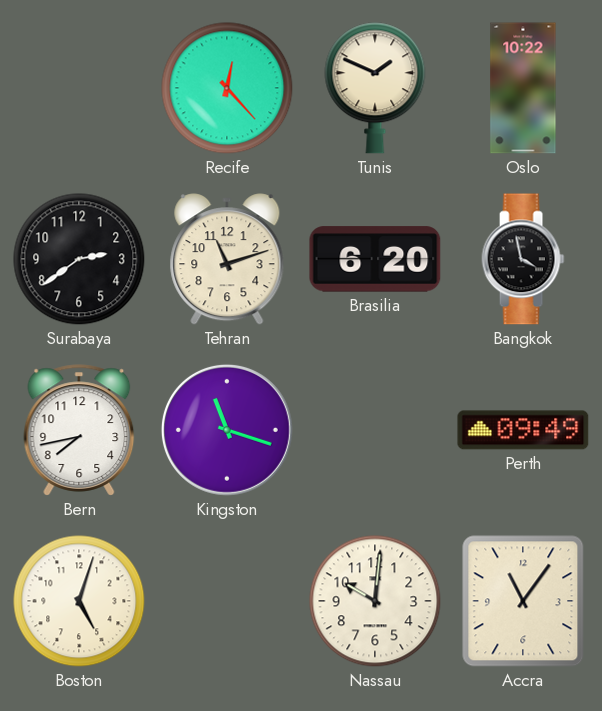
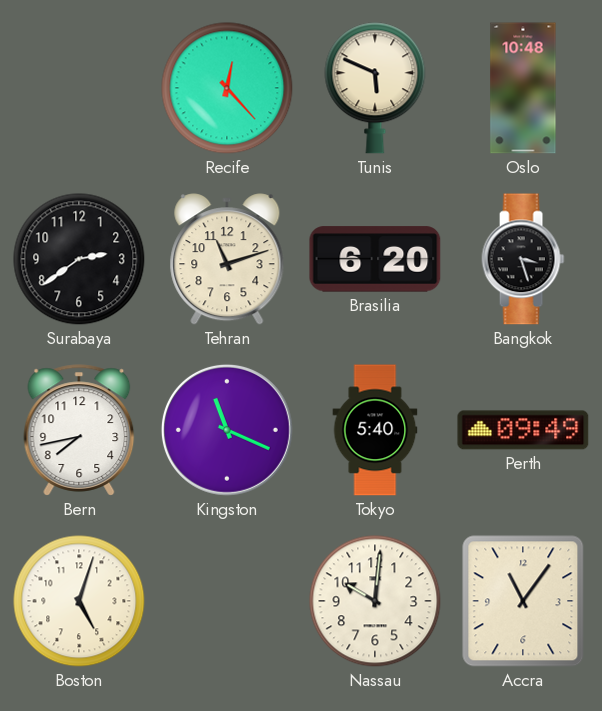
Tunis: 1:49 -> 5:49 (375, 88)
Oslo: 10:22 -> 10:48 (523, 88)
Bangkok: 3:58 -> 3:27 (523, 259)
Kingston: 11:18 -> 11:19 (227, 430)
Tokyo: none -> 5:40 (375, 430)
